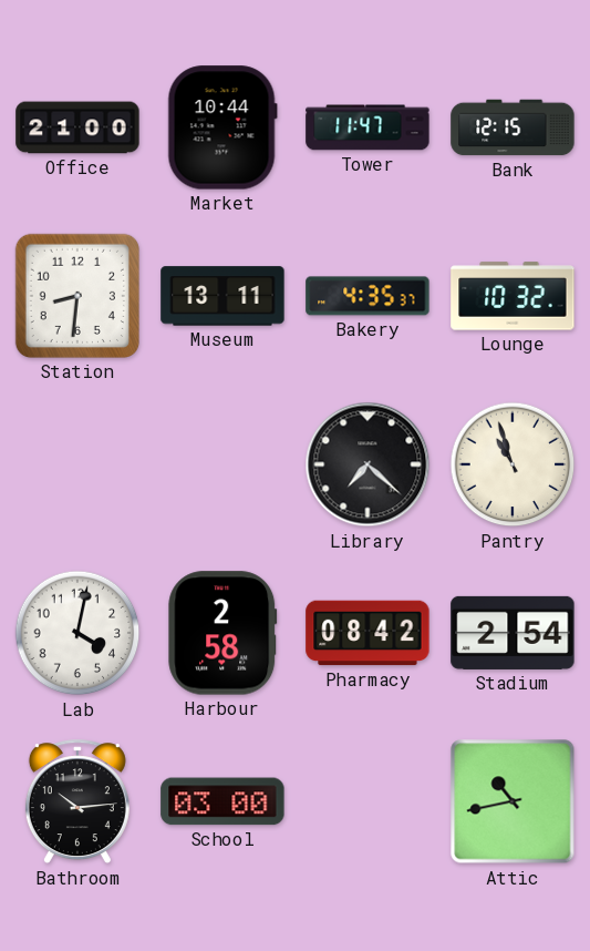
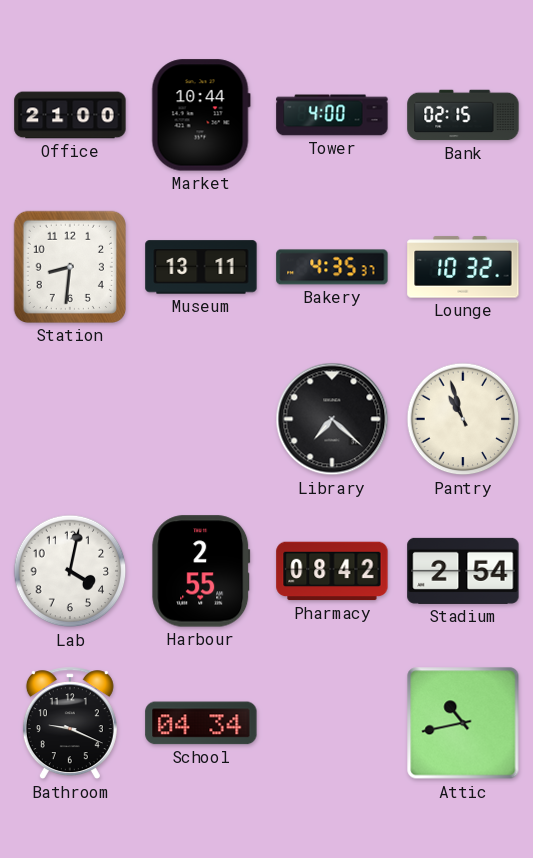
Tower: 11:47 -> 4:00 (332, 115)
Bank: 12:15 -> 02:15 (463, 115)
Harbour: 2:58 -> 2:55 (201, 571)
Bathroom: 10:14 -> 9:19 (70, 724)
School: 03:00 -> 04:34 (201, 723)
